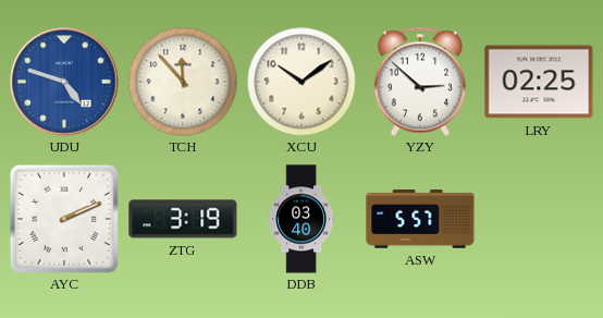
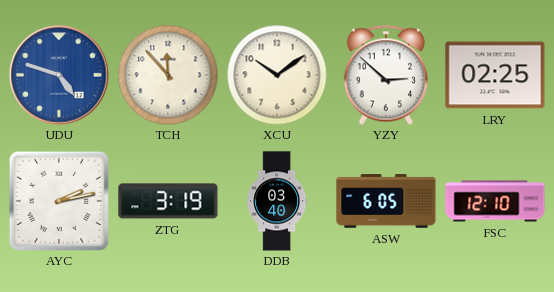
AYC: 2:11 -> 2:13 (59, 201)
ASW: 5:57 -> 6:05 (386, 201)
FSC: none -> 12:10 (495, 201)
